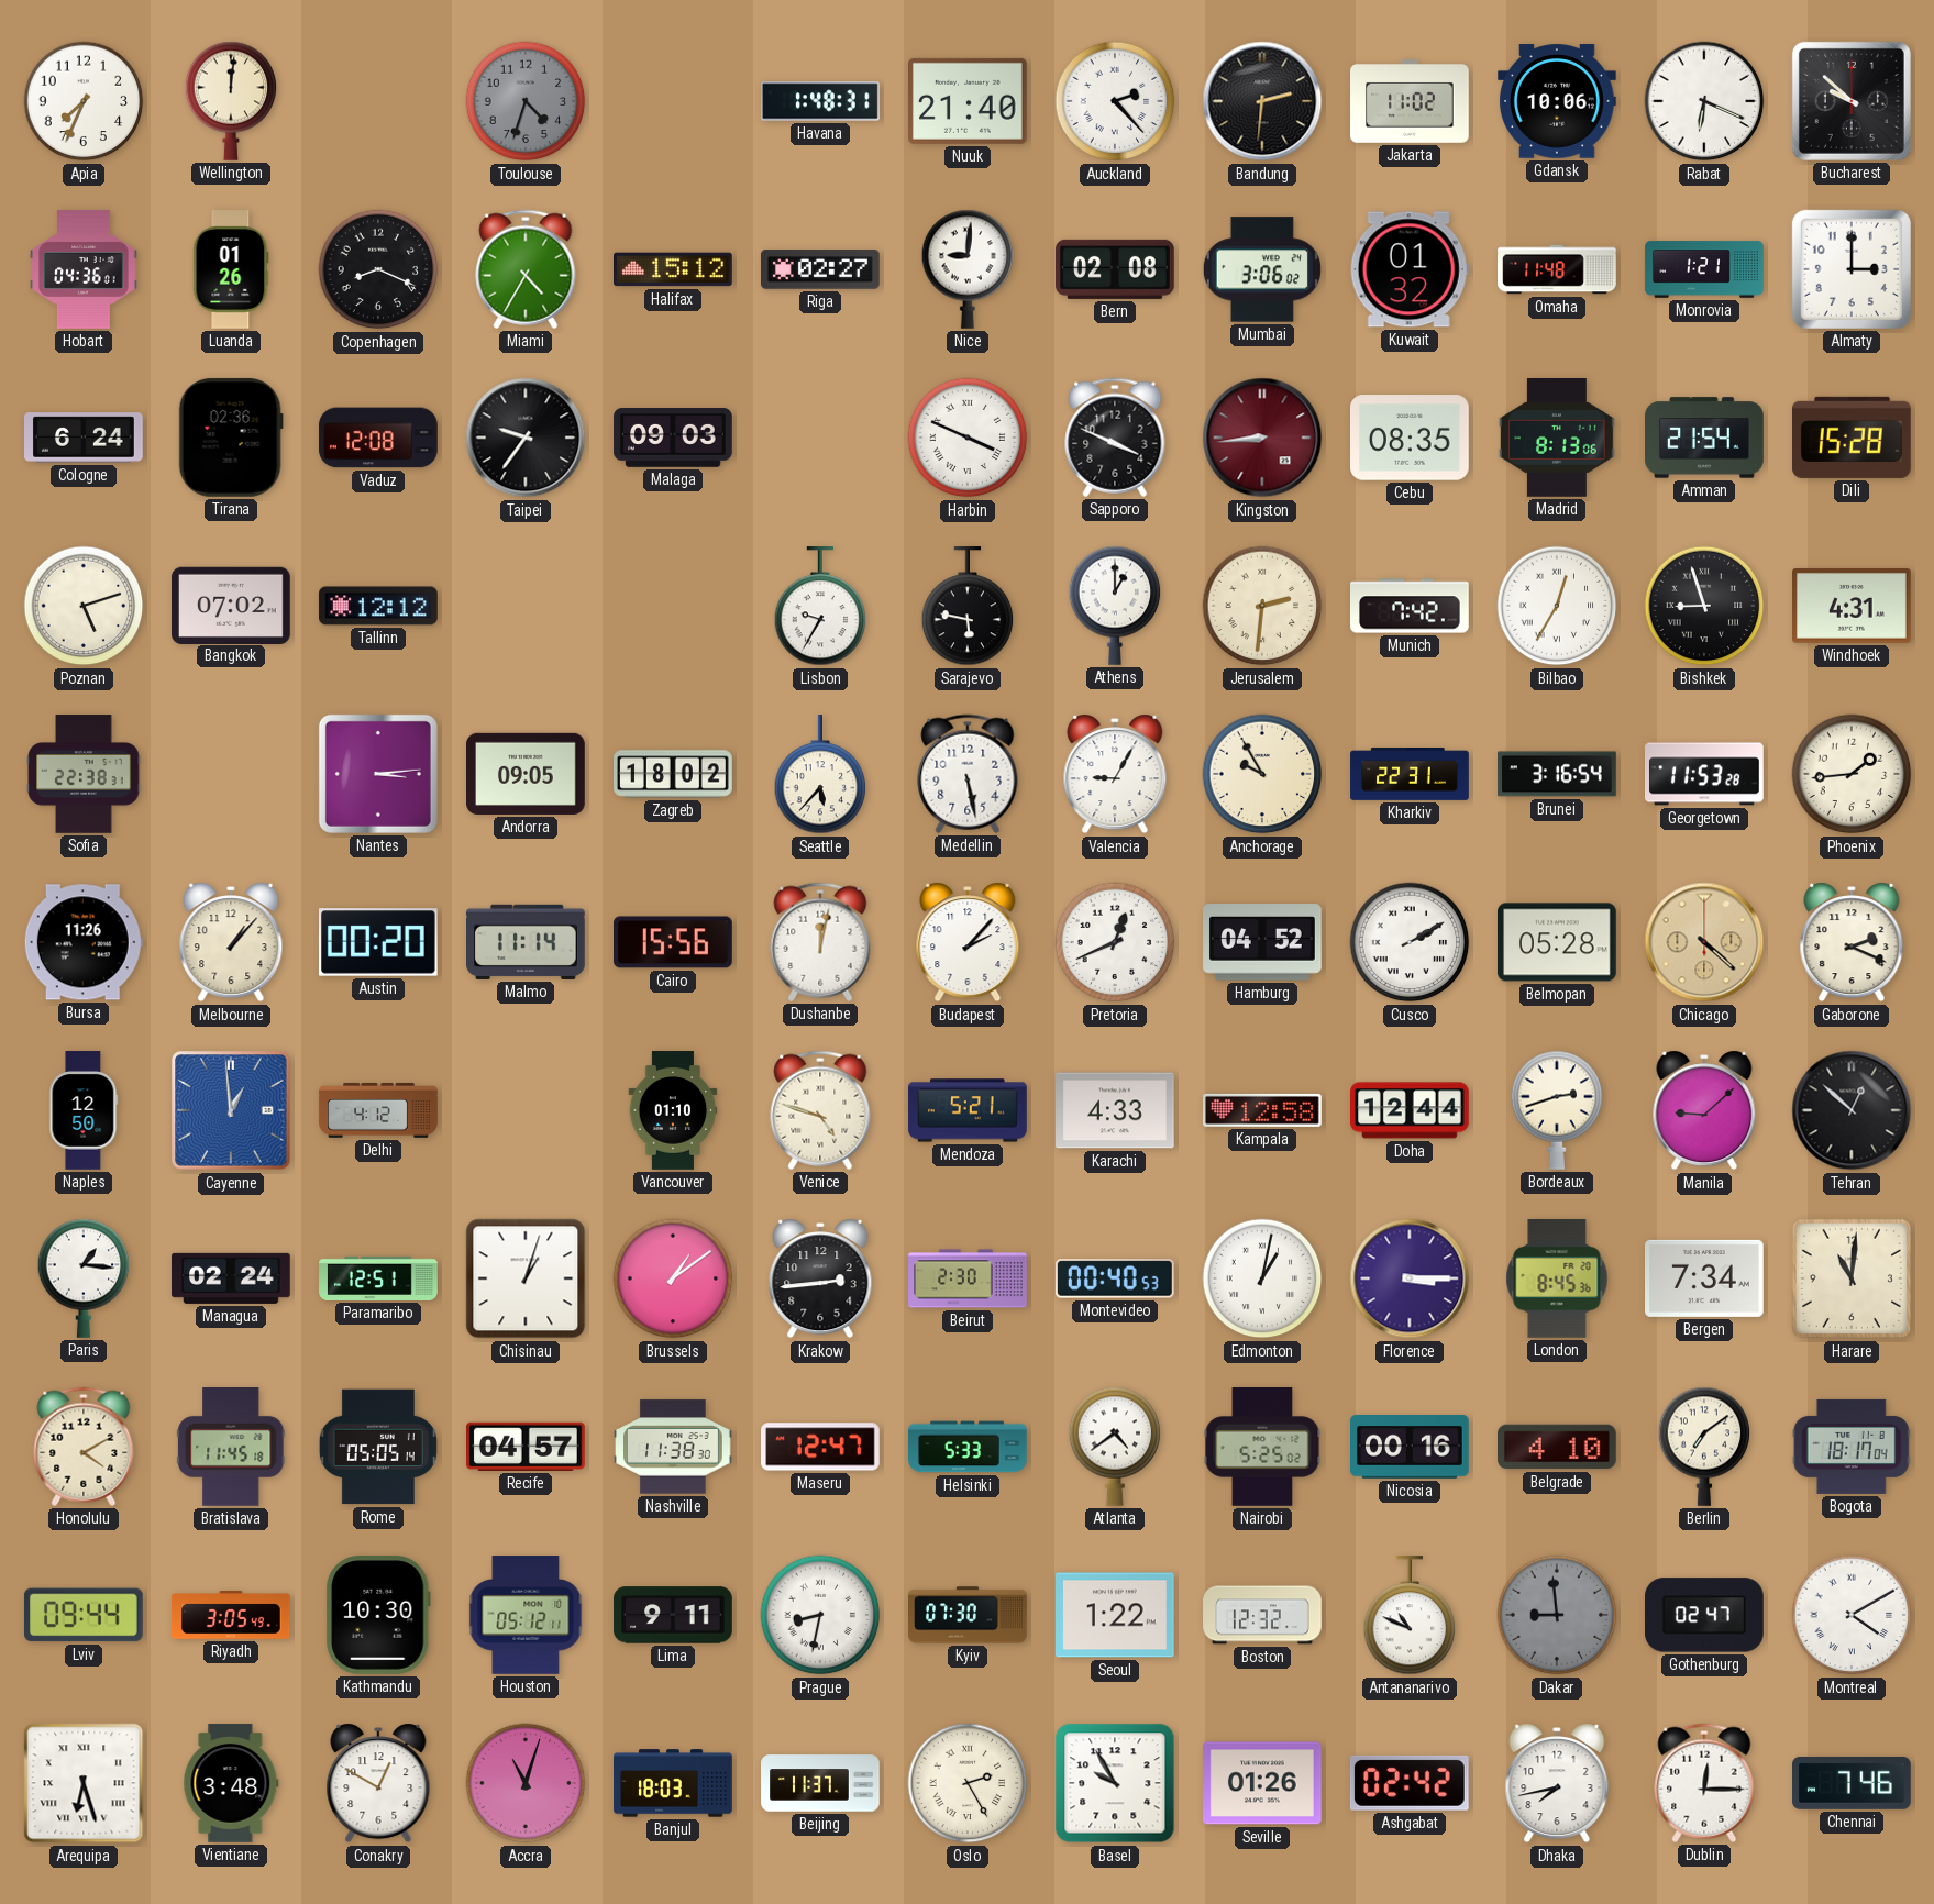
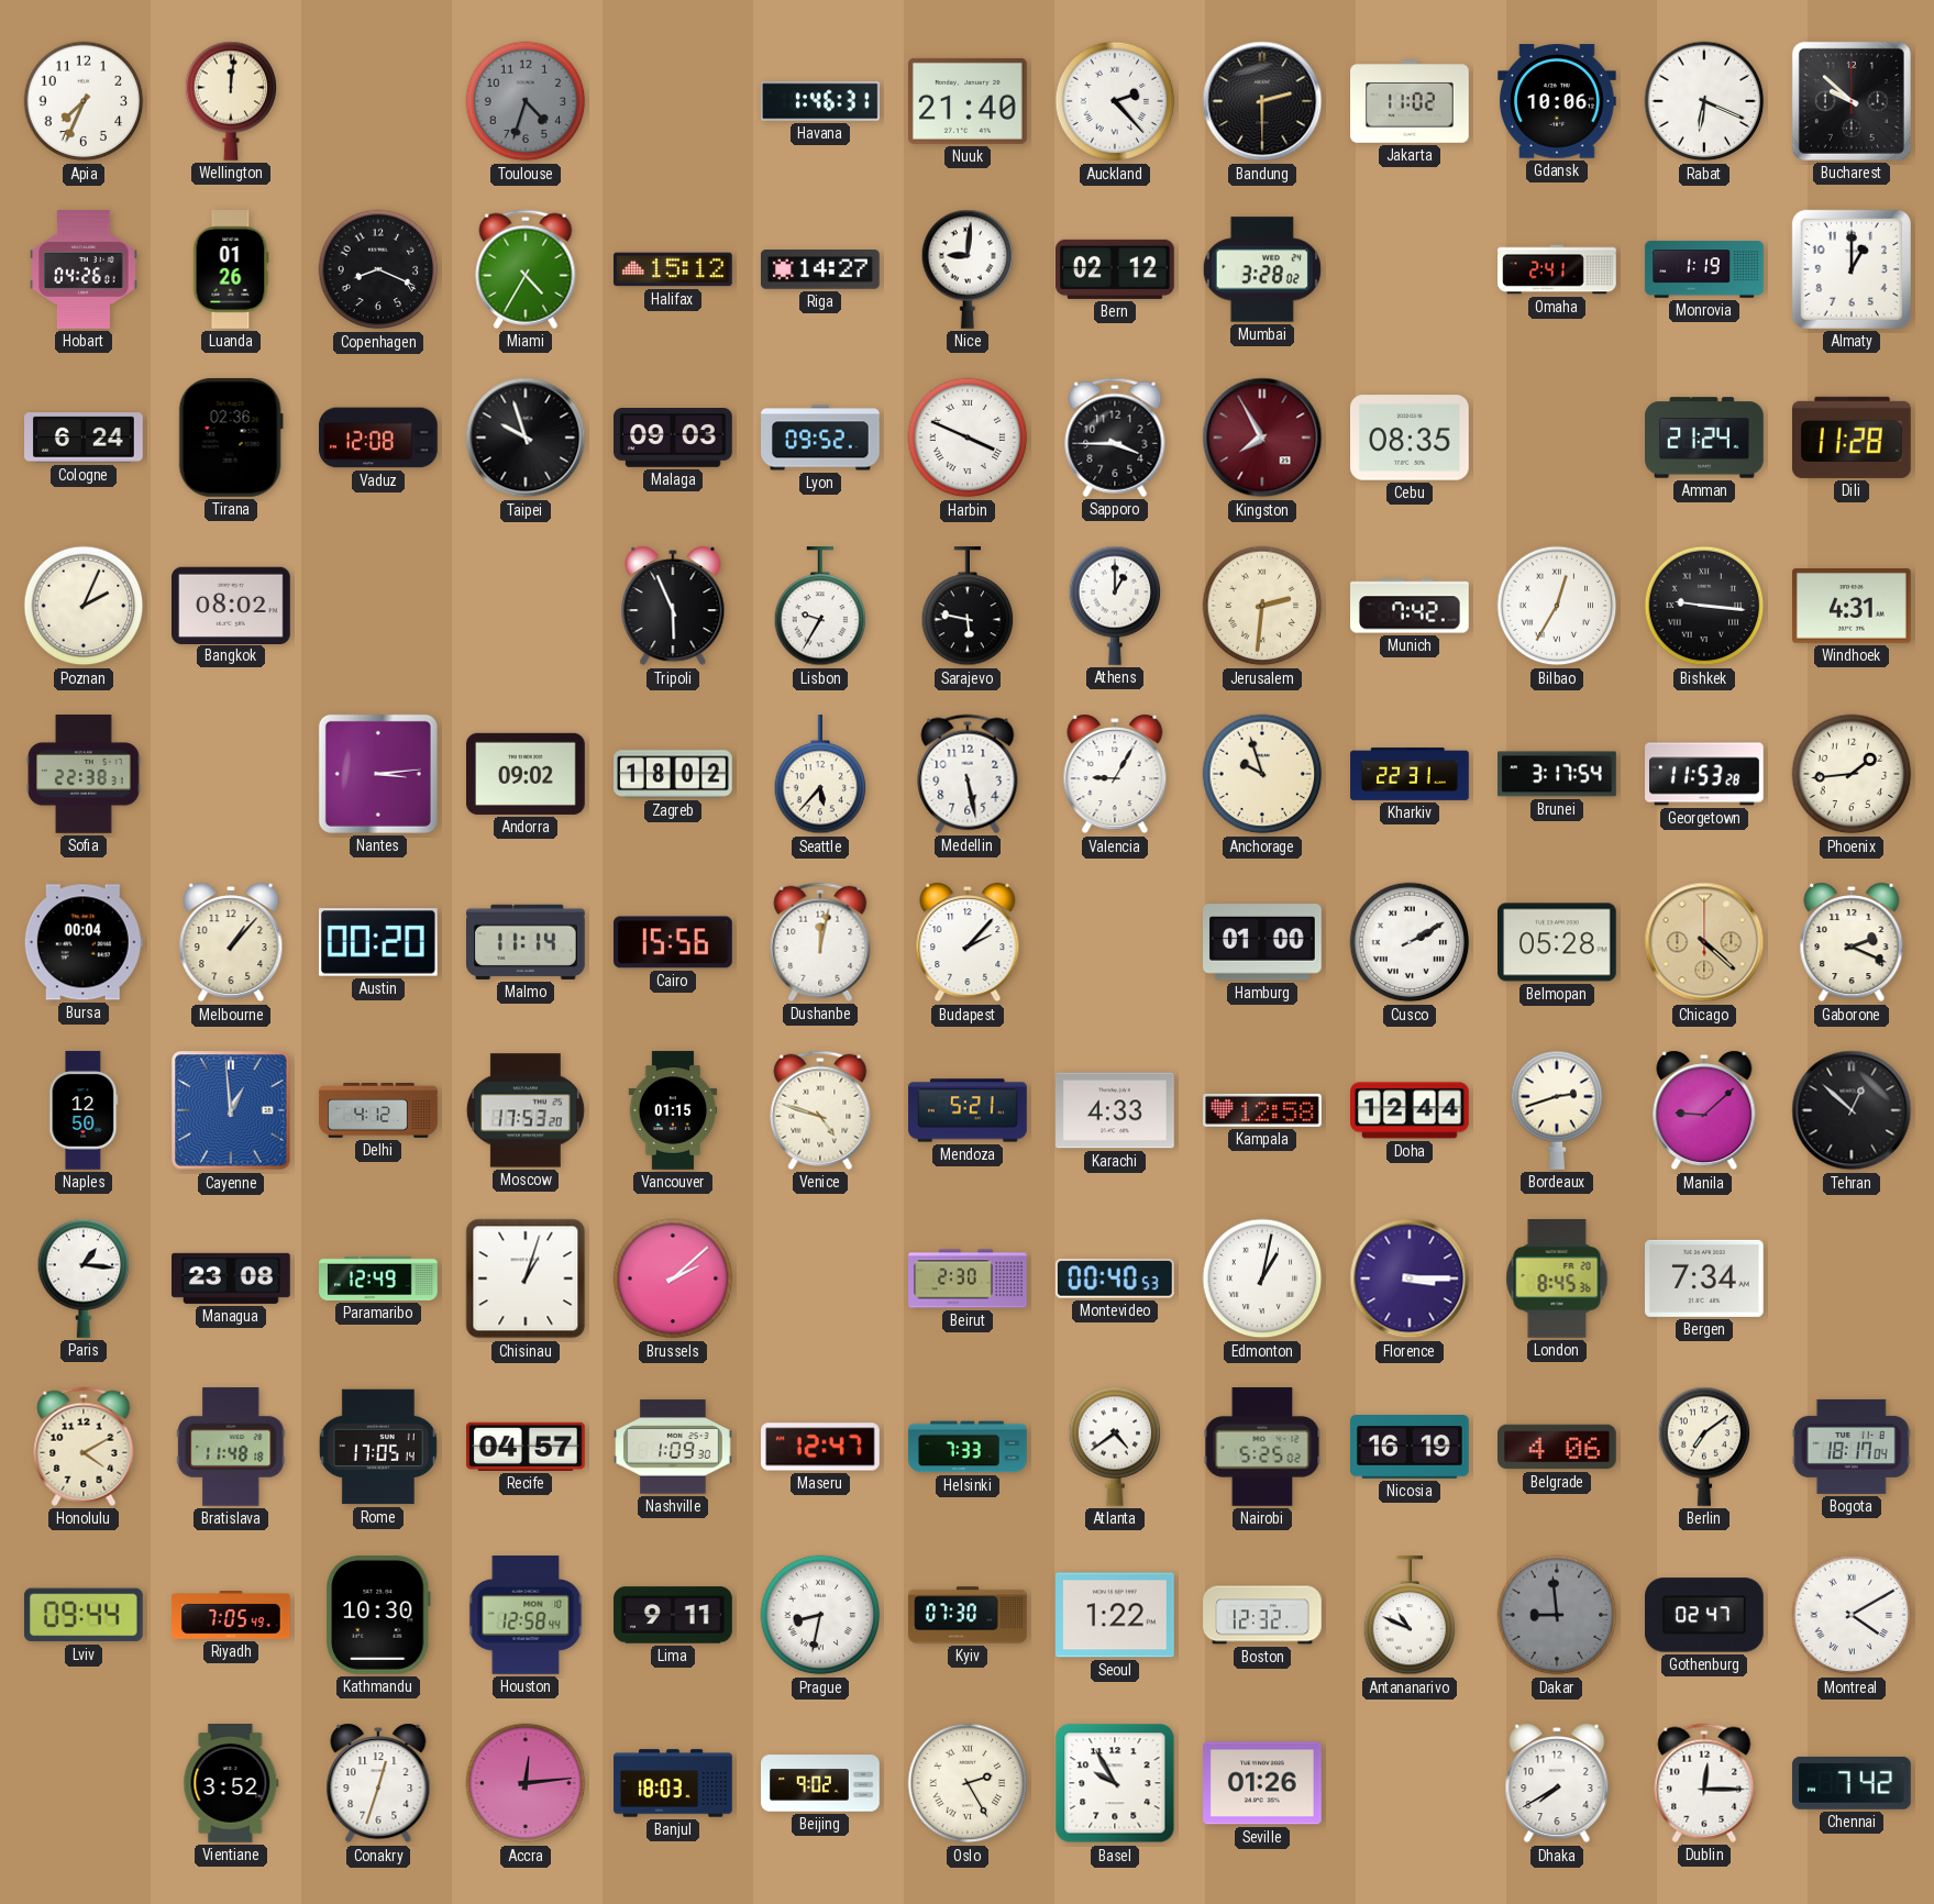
Havana: 1:48 -> 1:46 (820, 101)
Bandung: 2:31 -> 2:30 (1262, 101)
Hobart: 04:36 -> 04:26 (84, 269)
Riga: 02:27 -> 14:27 (821, 269)
Bern: 02:08 -> 02:12 (1116, 269)
Mumbai: 3:06 -> 3:28 (1262, 269)
Kuwait: 01:32 -> none (1410, 269)
Omaha: 11:48 -> 2:41 (1557, 269)
Monrovia: 1:21 -> 1:19 (1704, 269)
Almaty: 3:00 -> 1:00 (1852, 269)
Taipei: 9:36 -> 9:57 (526, 438)
Lyon: none -> 09:52 (820, 438)
Sapporo: 3:49 -> 3:45 (1115, 438)
Kingston: 8:44 -> 7:55 (1262, 438)
Madrid: 8:13 -> none (1557, 439)
Amman: 21:54 -> 21:24 (1704, 438)
Dili: 15:28 -> 11:28 (1853, 438)
Poznan: 5:12 -> 2:04 (84, 606)
Bangkok: 07:02 -> 08:02 (232, 605)
Tallinn: 12:12 -> none (379, 606)
Tripoli: none -> 5:56 (673, 606)
Bishkek: 8:57 -> 9:16 (1704, 606)
Andorra: 09:05 -> 09:02 (527, 774)
Anchorage: 9:55 -> 9:57 (1262, 774)
Brunei: 3:16 -> 3:17 (1557, 774)
Bursa: 11:26 -> 00:04 (84, 942)
Pretoria: 12:41 -> none (1115, 942)
Hamburg: 04:52 -> 01:00 (1263, 942)
Moscow: none -> 17:53 (526, 1110)
Vancouver: 01:10 -> 01:15 (673, 1110)
Managua: 02:24 -> 23:08 (232, 1278)
Paramaribo: 12:51 -> 12:49 (378, 1278)
Brussels: 1:09 -> 2:08 (673, 1278)
Krakow: 2:44 -> none (820, 1278)
Harare: 11:01 -> none (1852, 1278)
Bratislava: 11:45 -> 11:48 (231, 1448)
Rome: 05:05 -> 17:05 (378, 1447)
Nashville: 11:38 -> 1:09 (673, 1447)
Helsinki: 5:33 -> 7:33 (968, 1447)
Nicosia: 00:16 -> 16:19 (1410, 1448)
Belgrade: 4:10 -> 4:06 (1558, 1447)
Riyadh: 3:05 -> 7:05 (231, 1616)
Houston: 05:12 -> 12:58 (526, 1615)
Arequipa: 6:27 -> none (84, 1783)
Vientiane: 3:48 -> 3:52 (231, 1783)
Conakry: 12:50 -> 12:33 (378, 1783)
Accra: 11:03 -> 12:14 (526, 1783)
Beijing: 11:37 -> 9:02 (820, 1783)
Ashgabat: 02:42 -> none (1410, 1783)
Dhaka: 7:43 -> 7:40 (1557, 1783)
Chennai: 7:46 -> 7:42 (1853, 1783)
